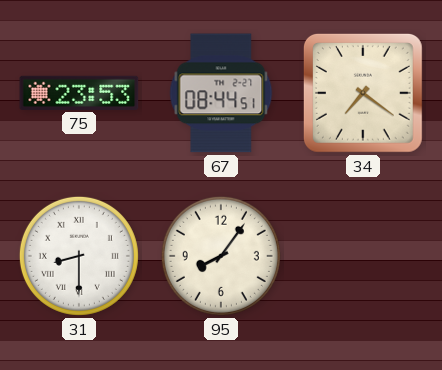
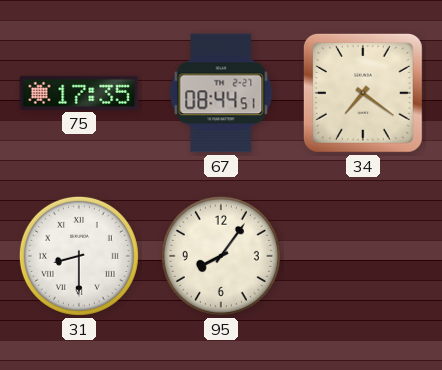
75: 23:53 -> 17:35 (79, 93)
